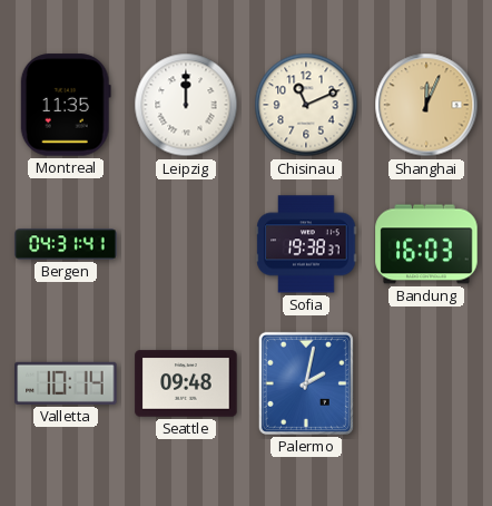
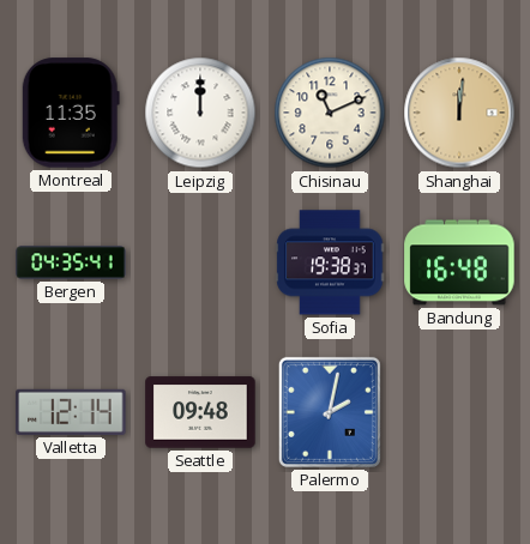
Shanghai: 12:04 -> 12:01 (459, 113)
Bergen: 04:31 -> 04:35 (71, 262)
Bandung: 16:03 -> 16:48 (459, 262)
Valletta: 10:14 -> 12:14 (71, 412)
